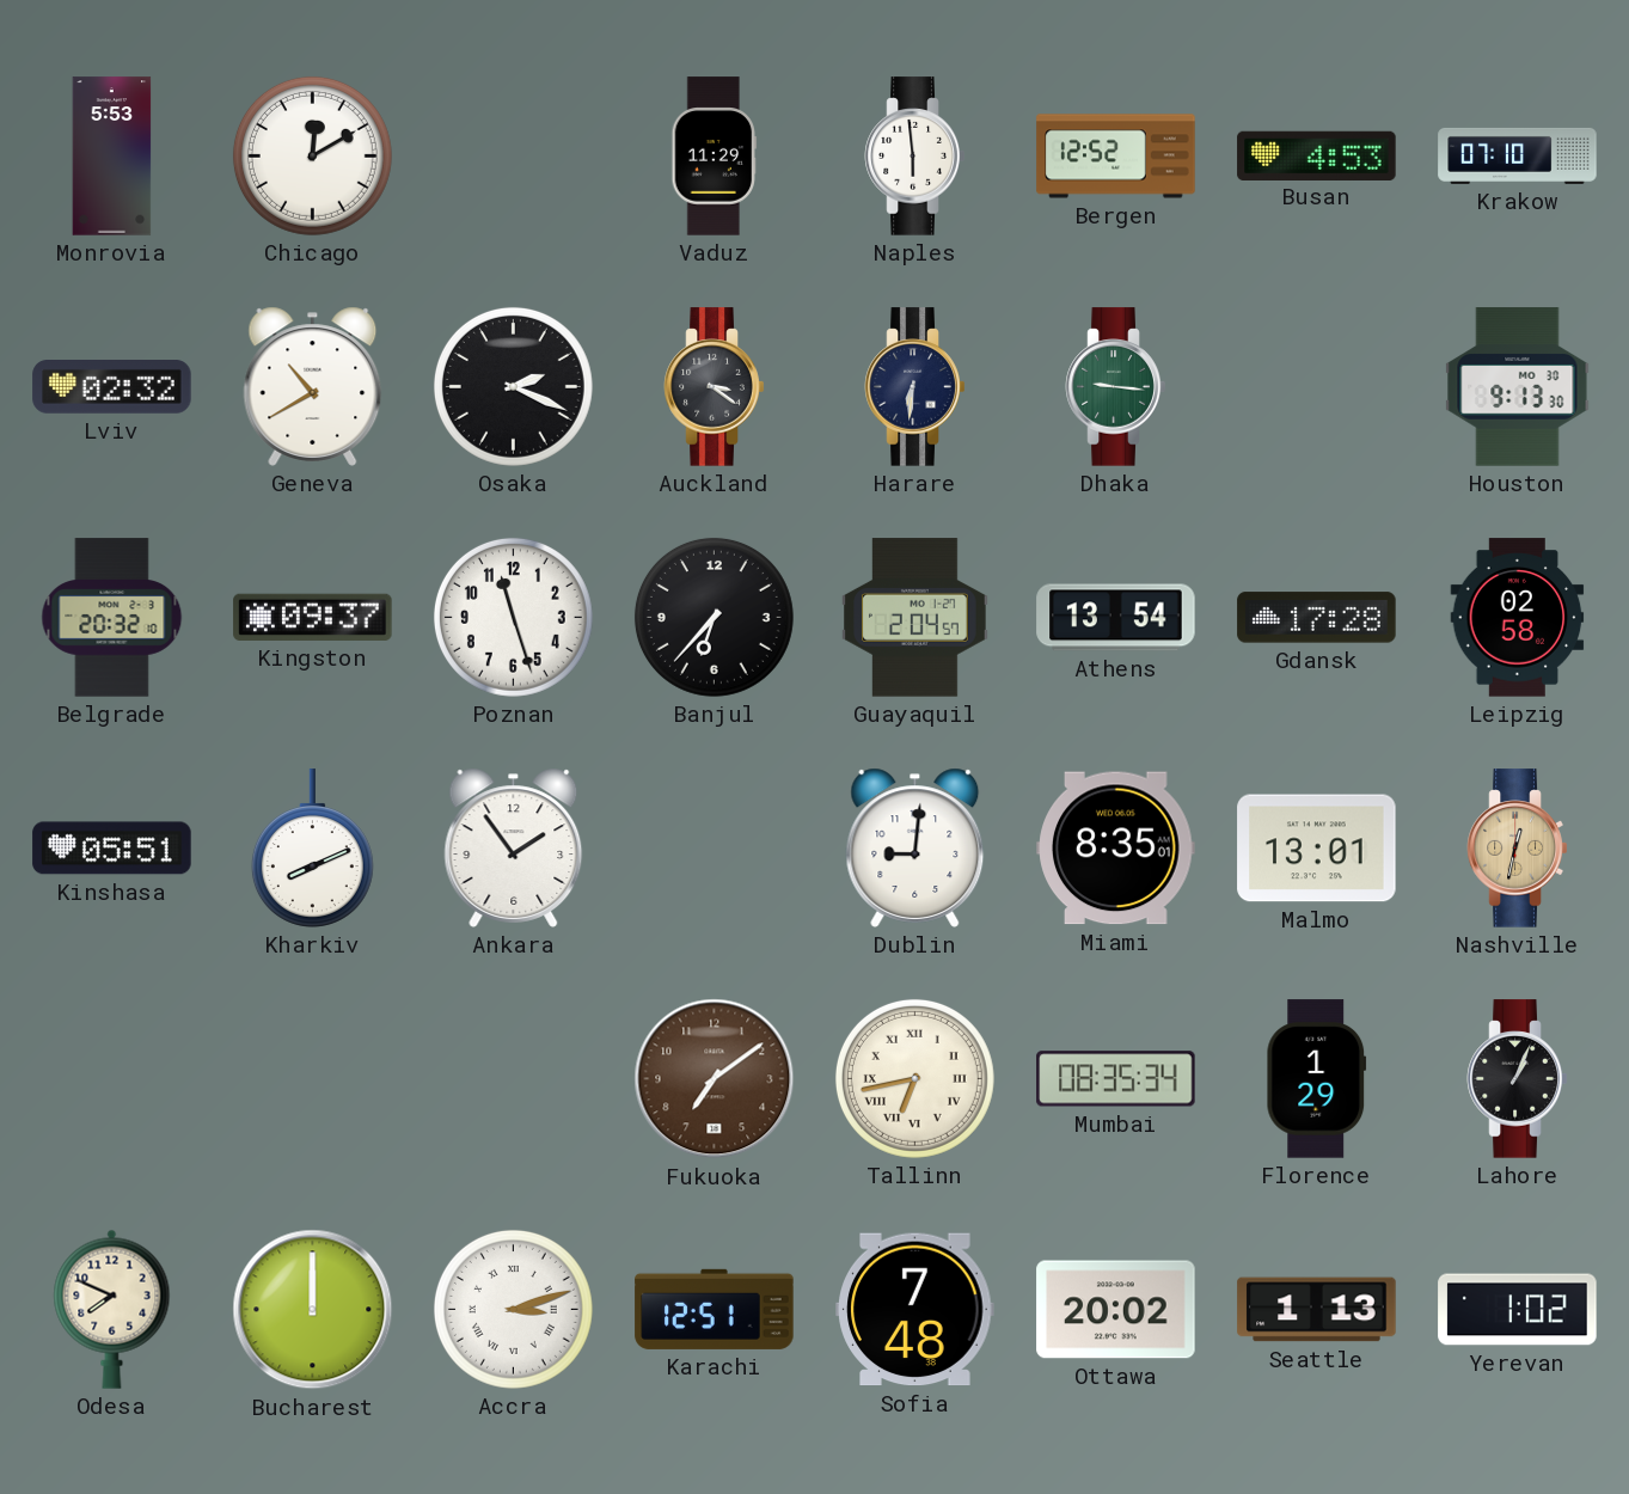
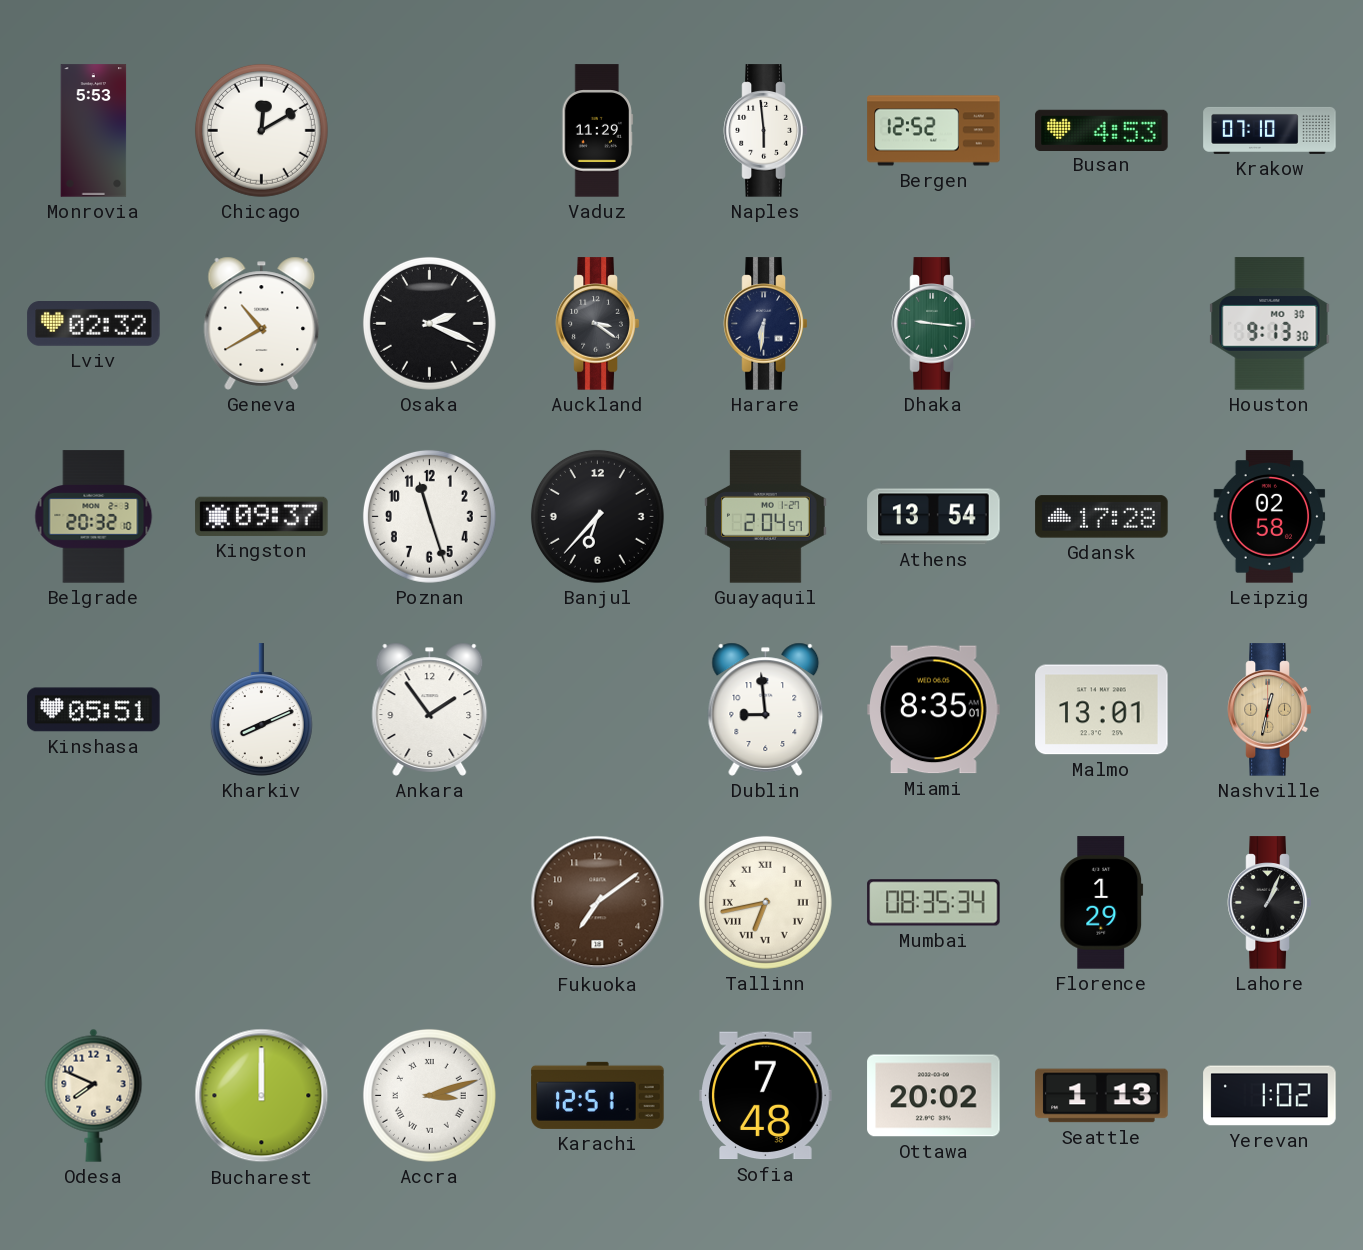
Dublin: 9:01 -> 8:59 (766, 709)
